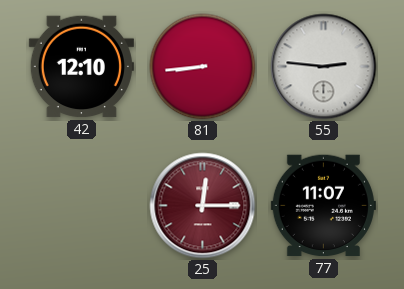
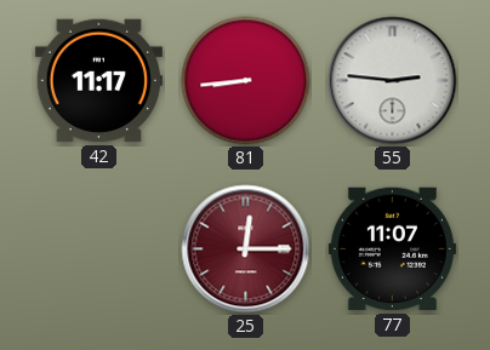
42: 12:10 -> 11:17 (98, 81)
